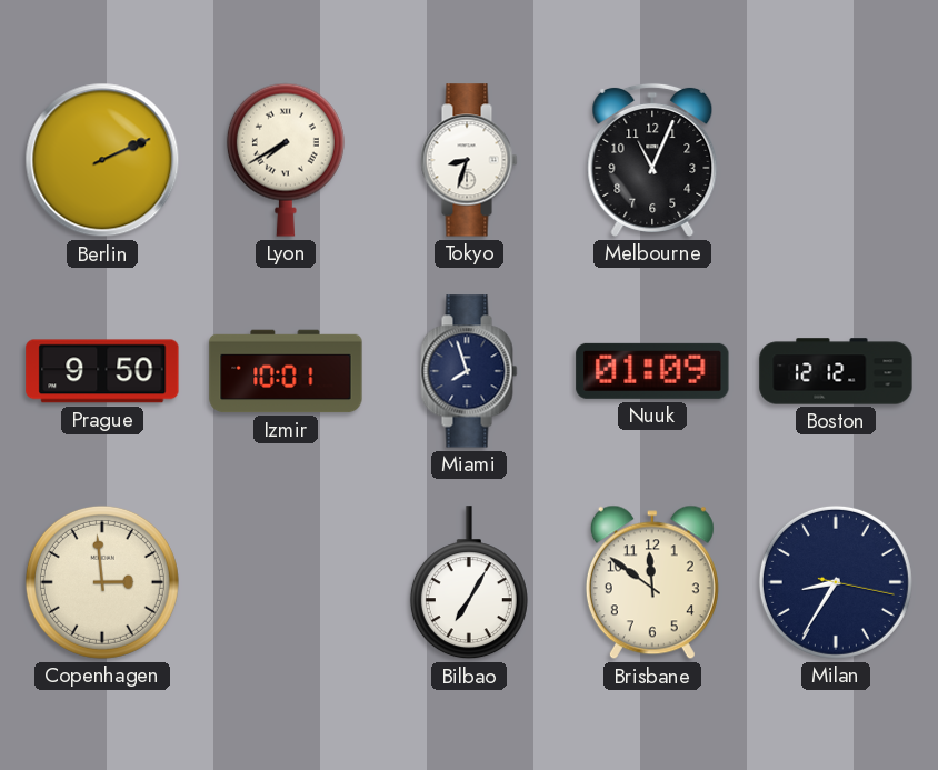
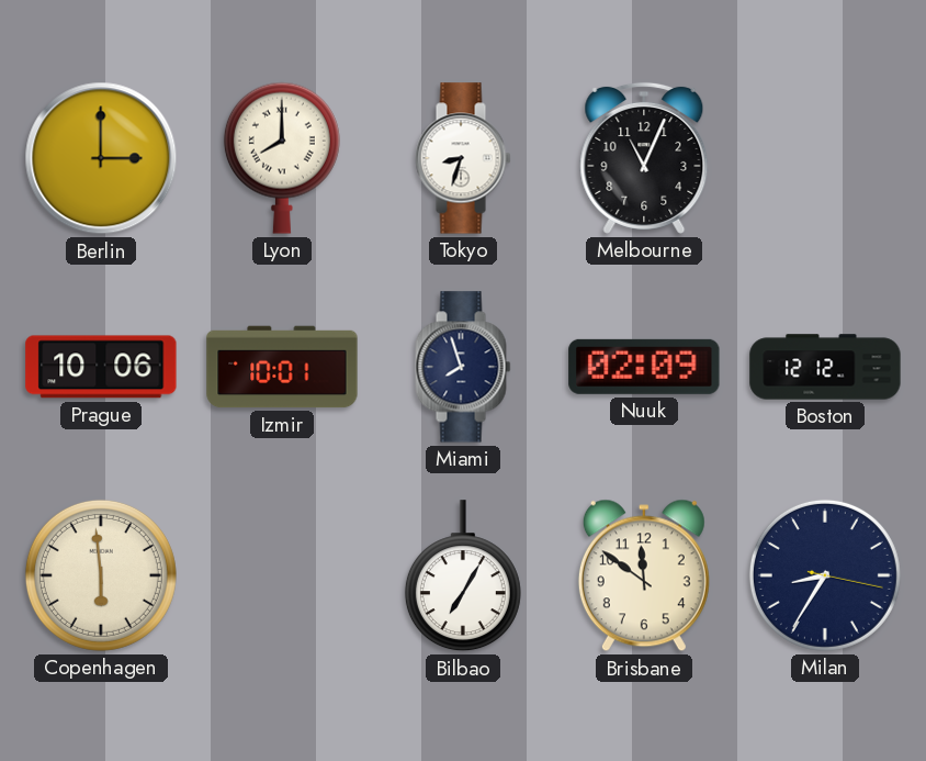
Berlin: 2:11 -> 3:00 (101, 158)
Lyon: 7:40 -> 8:00 (282, 158)
Prague: 9:50 -> 10:06 (101, 367)
Nuuk: 01:09 -> 02:09 (644, 367)
Copenhagen: 2:59 -> 5:59 (101, 575)
